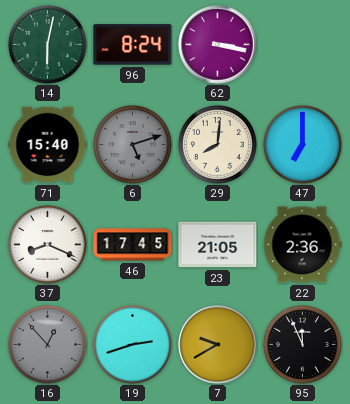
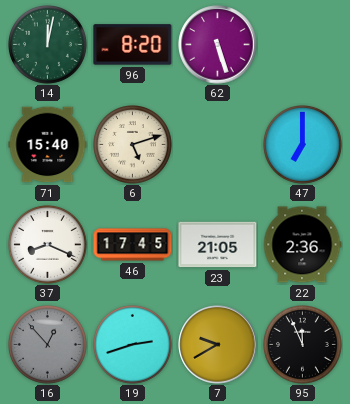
14: 6:02 -> 12:02 (48, 45)
96: 8:24 -> 8:20 (133, 45)
62: 3:17 -> 5:27 (218, 45)
6 dial: grey -> cream (133, 145)
29: 8:01 -> none (218, 145)
